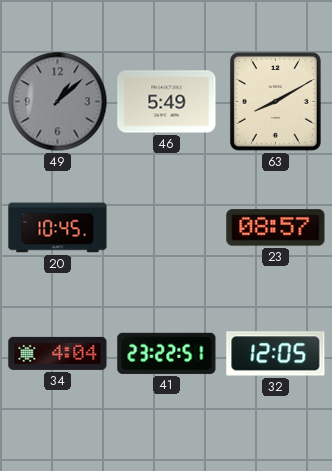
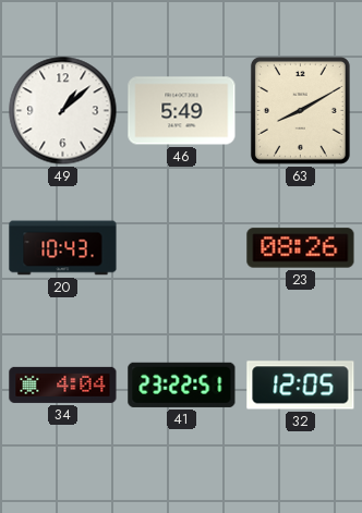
49 dial: grey -> white (63, 111)
20: 10:45 -> 10:43 (63, 248)
23: 08:57 -> 08:26 (301, 248)
